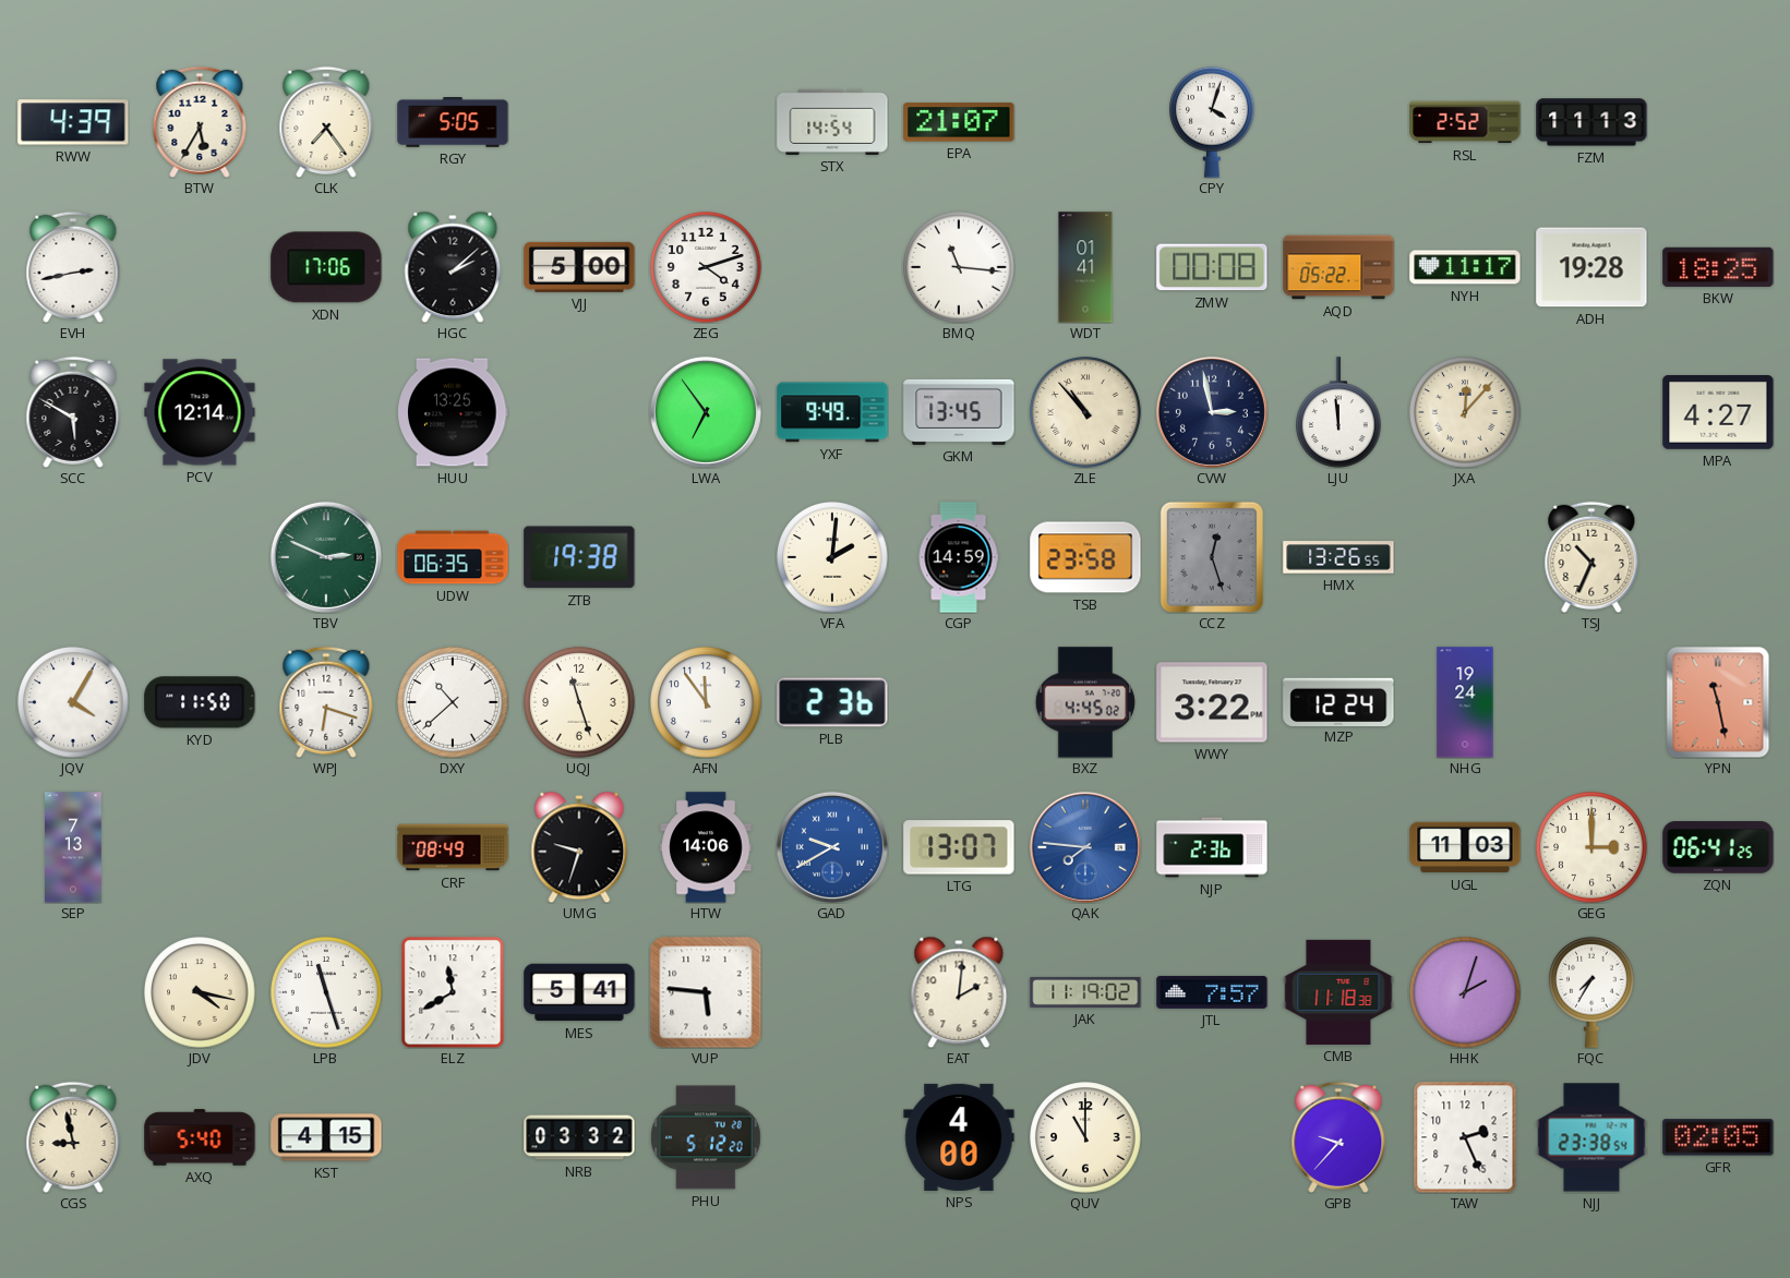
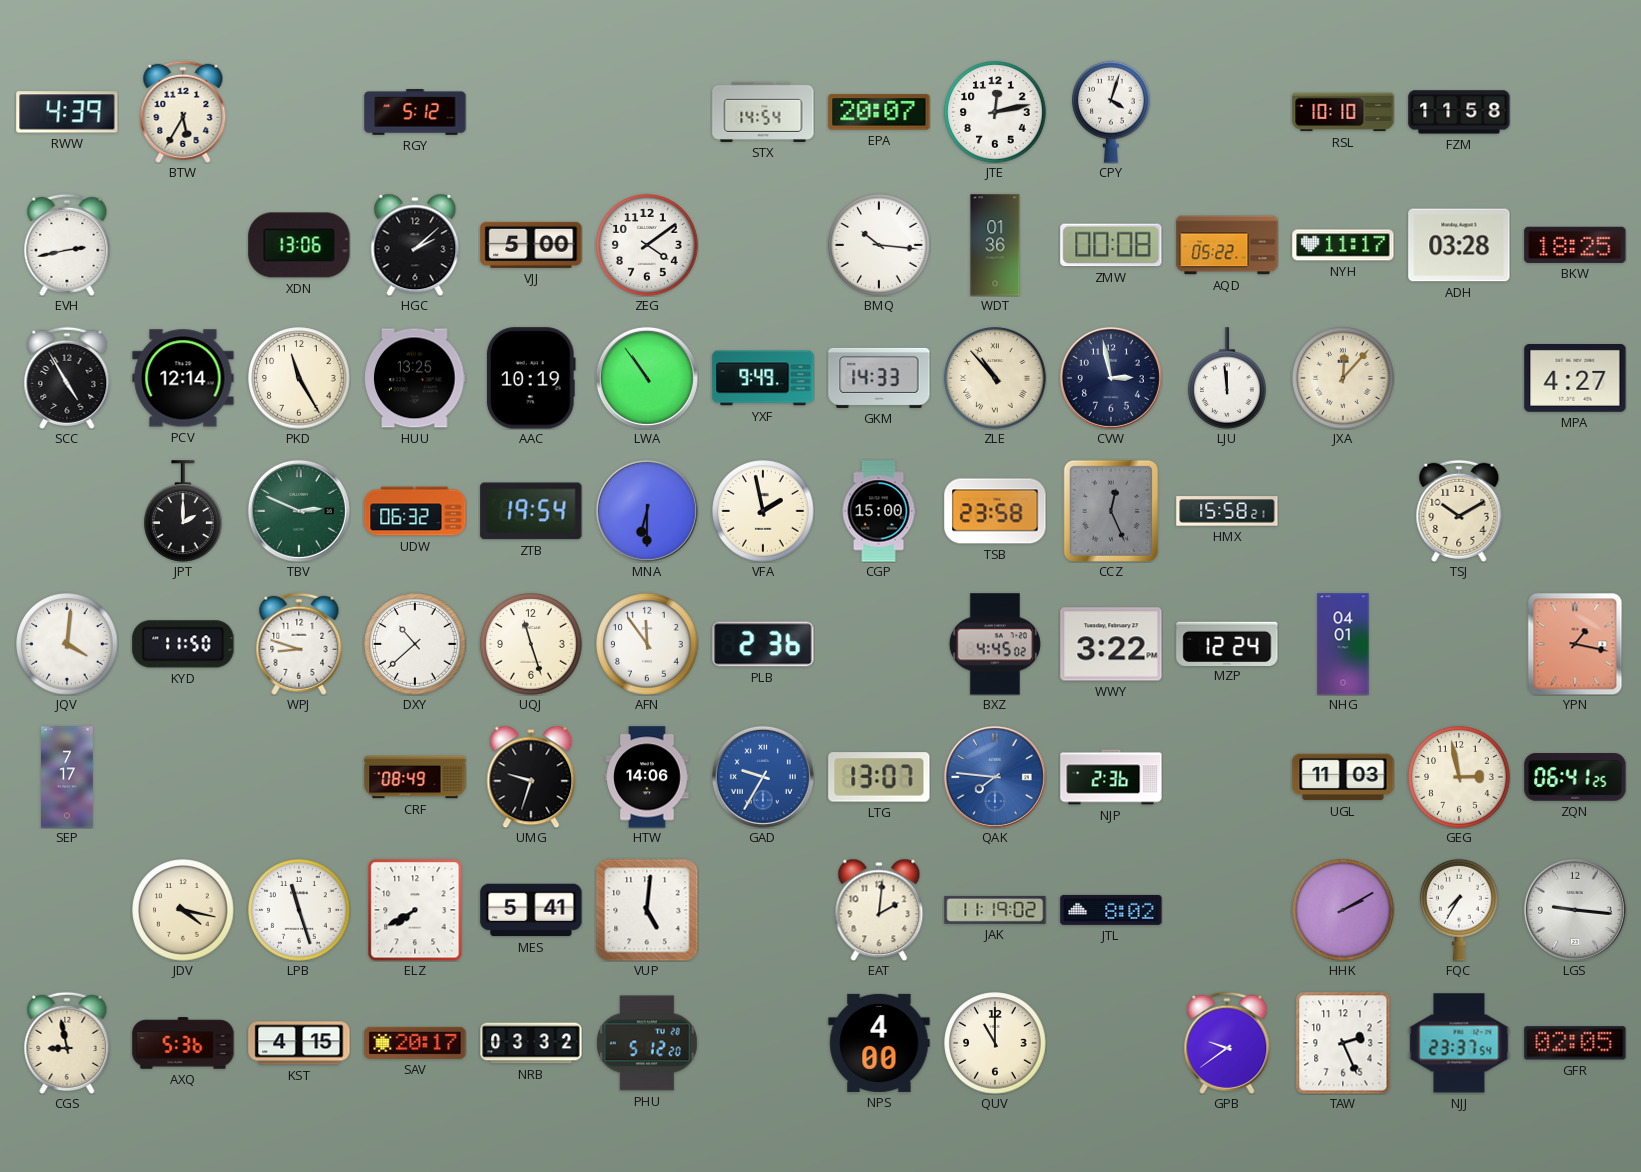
CLK: 7:24 -> none (326, 122)
RGY: 5:05 -> 5:12 (415, 113)
EPA: 21:07 -> 20:07 (879, 112)
JTE: none -> 12:13 (995, 112)
RSL: 2:52 -> 10:10 (1343, 112)
FZM: 11:13 -> 11:58 (1459, 112)
XDN: 17:06 -> 13:06 (299, 245)
ZEG: 4:12 -> 4:09 (647, 245)
BMQ: 11:16 -> 10:16 (879, 245)
WDT: 01:41 -> 01:36 (995, 245)
ADH: 19:28 -> 03:28 (1459, 245)
SCC: 5:50 -> 4:55 (67, 378)
PKD: none -> 11:25 (299, 378)
AAC: none -> 10:19 (531, 378)
LWA: 6:54 -> 10:54 (647, 378)
GKM: 13:45 -> 14:33 (879, 378)
JPT: none -> 2:00 (184, 511)
UDW: 06:35 -> 06:32 (415, 511)
ZTB: 19:38 -> 19:54 (531, 511)
MNA: none -> 6:30 (647, 511)
VFA: 2:01 -> 1:58 (763, 511)
CGP: 14:59 -> 15:00 (879, 511)
CCZ: 12:27 -> 12:26 (1111, 511)
HMX: 13:26 -> 15:58 (1227, 511)
TSJ: 10:34 -> 10:10 (1459, 511)
JQV: 4:05 -> 4:01 (67, 644)
WPJ: 6:18 -> 8:48 (299, 644)
NHG: 19:24 -> 04:01 (1343, 644)
YPN: 11:28 -> 1:17 (1575, 644)
SEP: 7:13 -> 7:17 (68, 777)
GAD: 9:40 -> 9:35 (763, 777)
GEG: 3:00 -> 2:58 (1459, 777)
ELZ: 11:40 -> 7:40 (415, 910)
VUP: 5:46 -> 5:01 (647, 910)
JTL: 7:57 -> 8:02 (1111, 910)
CMB: 11:18 -> none (1338, 992)
HHK: 2:03 -> 2:10 (1343, 910)
LGS: none -> 9:16 (1575, 910)
AXQ: 5:40 -> 5:36 (183, 1043)
SAV: none -> 20:17 (415, 1043)
GPB: 9:37 -> 9:39 (1227, 1043)
NJJ: 23:38 -> 23:37 (1459, 1043)
